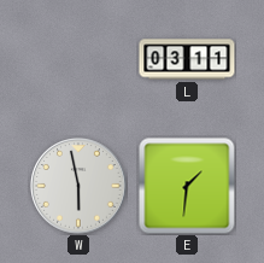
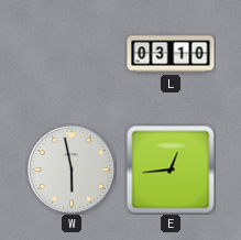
L: 03:11 -> 03:10 (171, 54)
E: 1:31 -> 12:44 (171, 170)
